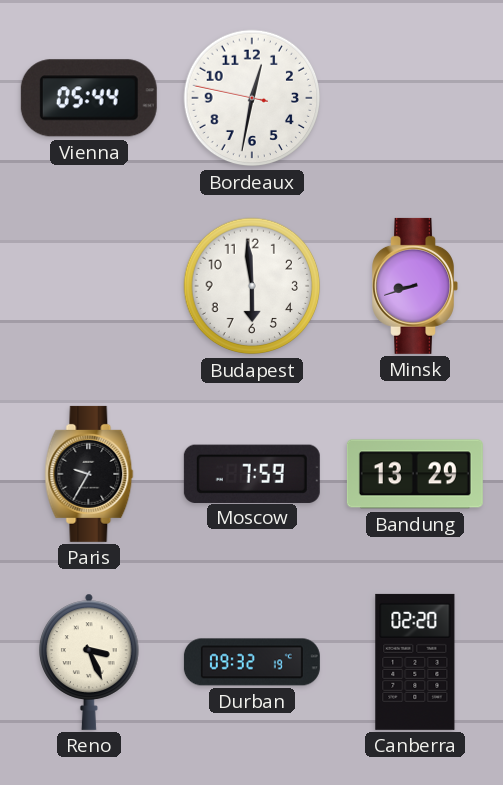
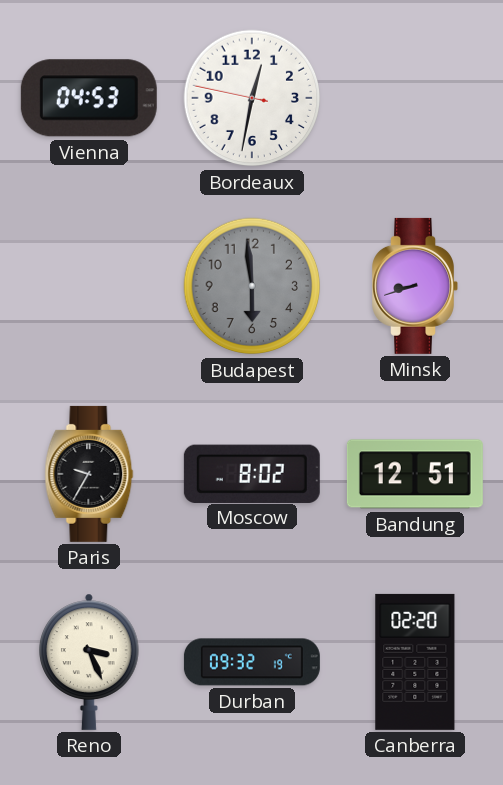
Vienna: 05:44 -> 04:53 (89, 98)
Budapest dial: white -> grey (252, 286)
Moscow: 7:59 -> 8:02 (252, 473)
Bandung: 13:29 -> 12:51 (415, 474)
